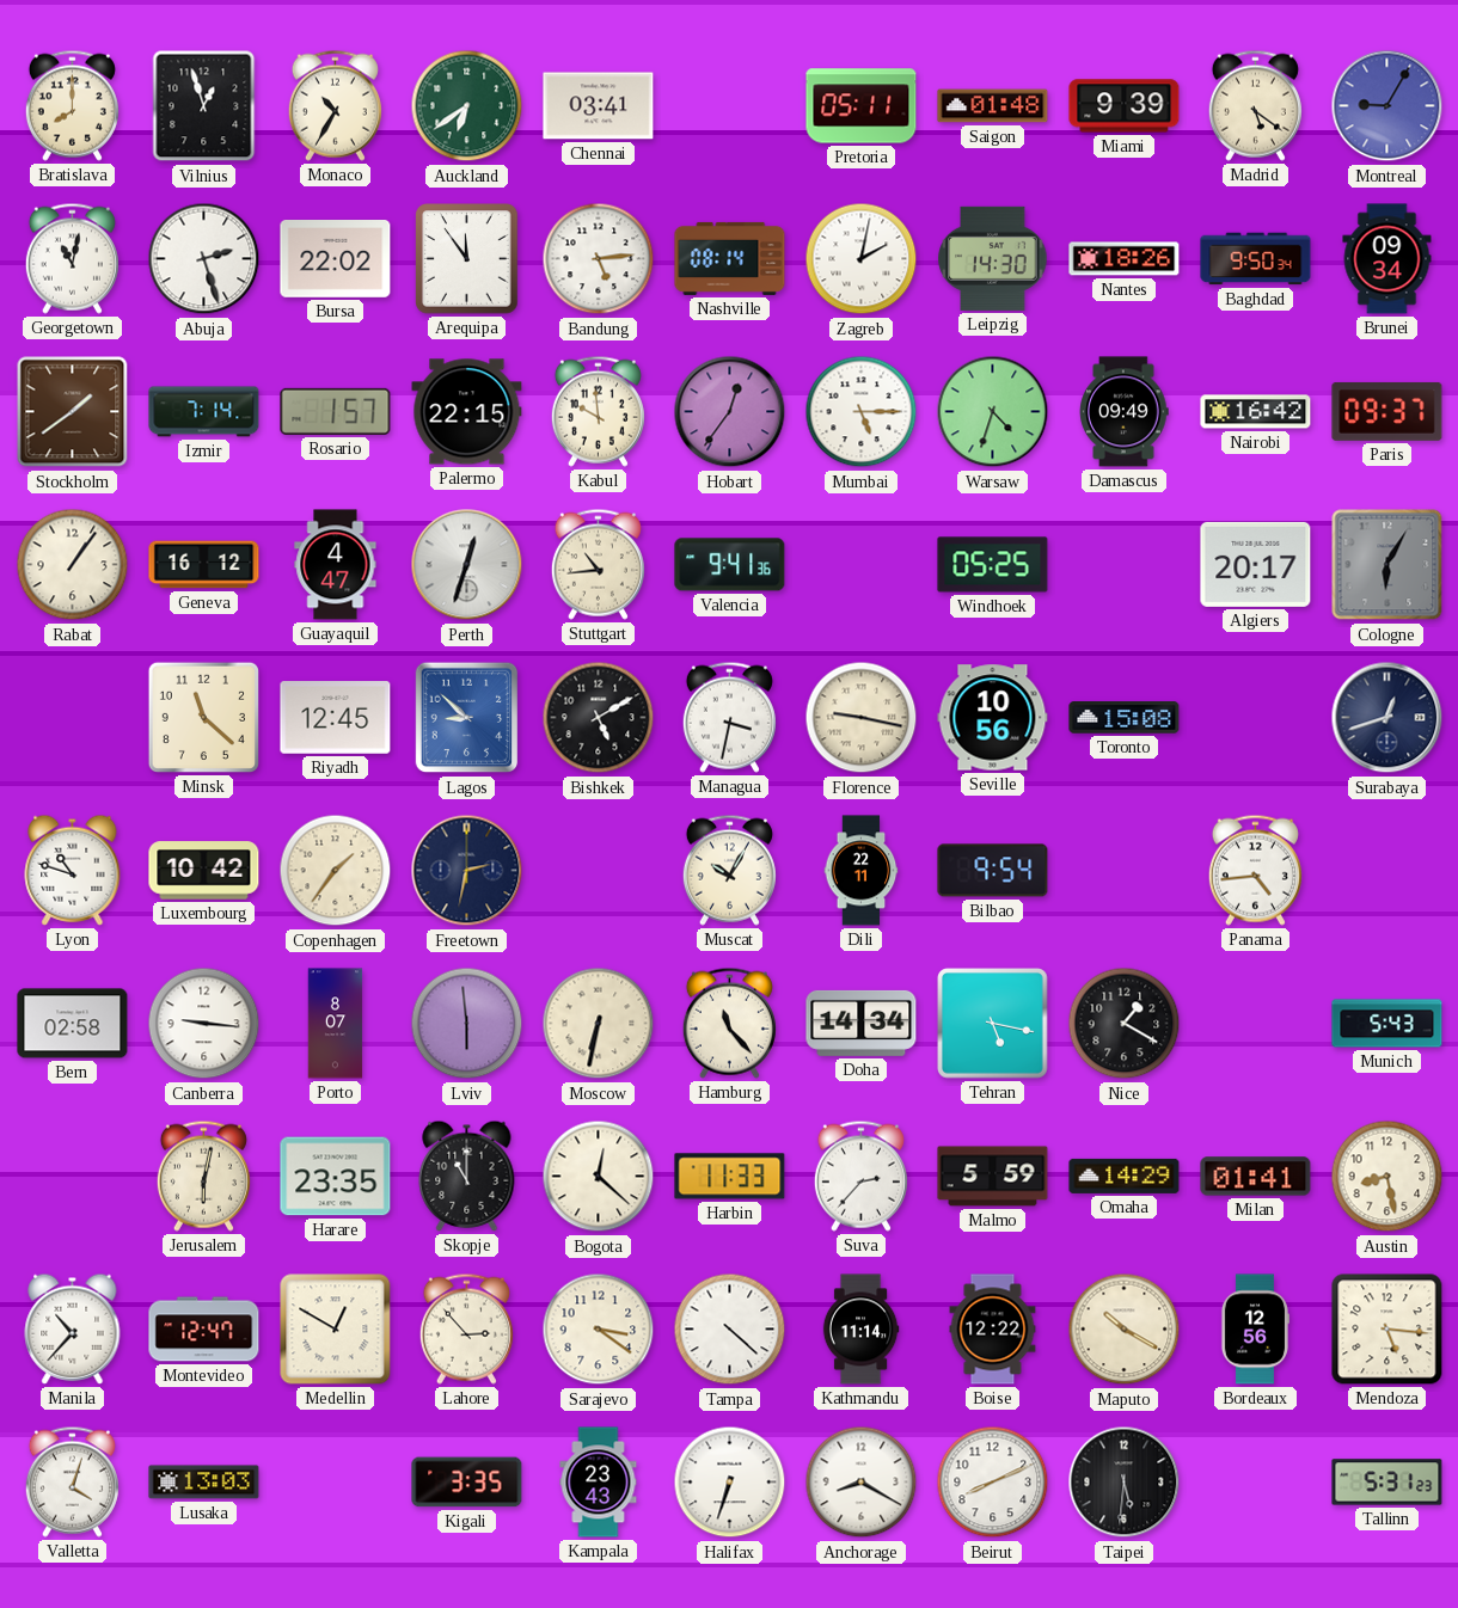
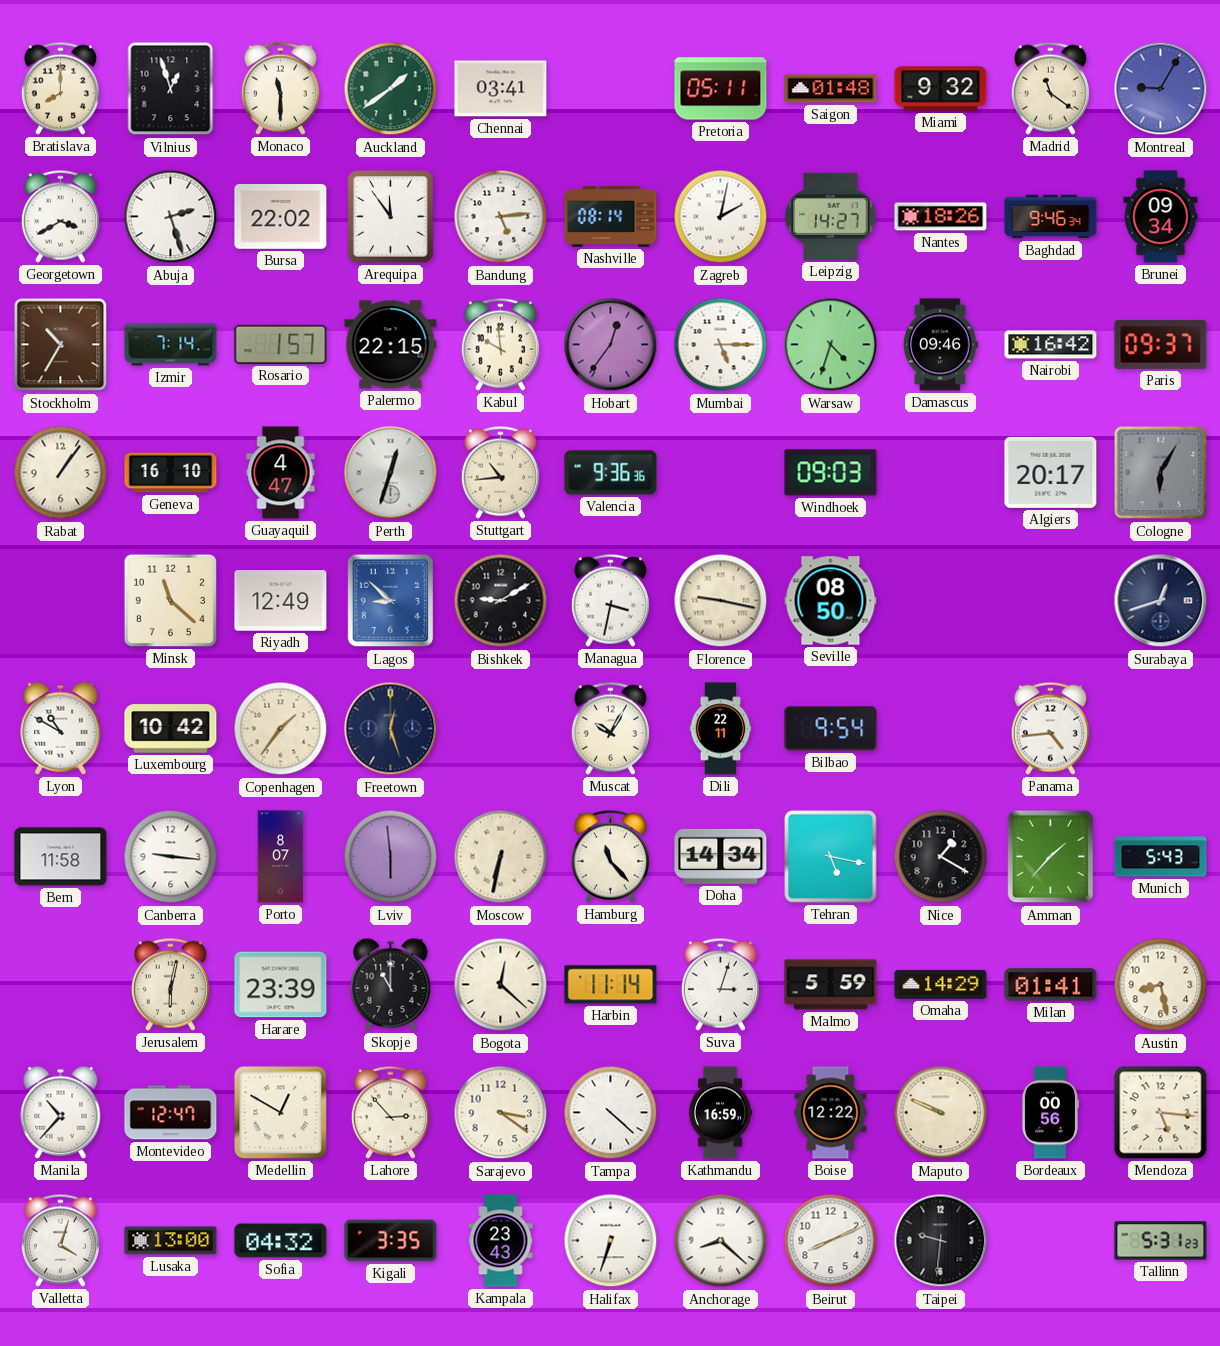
Monaco: 10:35 -> 11:30 (280, 88)
Auckland: 6:39 -> 1:39 (391, 89)
Miami: 9:39 -> 9:32 (941, 89)
Madrid: 5:21 -> 11:21 (1050, 88)
Georgetown: 11:02 -> 3:40 (60, 216)
Leipzig: 14:30 -> 14:27 (831, 216)
Baghdad: 9:50 -> 9:46 (1051, 217)
Stockholm: 1:39 -> 10:35 (61, 345)
Damascus: 09:49 -> 09:46 (941, 345)
Geneva: 16:12 -> 16:10 (171, 473)
Valencia: 9:41 -> 9:36 (611, 473)
Windhoek: 05:25 -> 09:03 (831, 473)
Riyadh: 12:45 -> 12:49 (281, 601)
Bishkek: 5:10 -> 9:10 (501, 601)
Seville: 10:56 -> 08:50 (831, 601)
Toronto: 15:08 -> none (1125, 718)
Lyon: 10:48 -> 10:50 (61, 728)
Freetown: 2:32 -> 12:27 (391, 729)
Bern: 02:58 -> 11:58 (61, 857)
Amman: none -> 1:37 (1051, 857)
Harare: 23:35 -> 23:39 (281, 985)
Harbin: 11:33 -> 11:14 (611, 985)
Suva: 2:37 -> 3:03 (720, 984)
Kathmandu: 11:14 -> 16:59 (720, 1113)
Maputo: 10:20 -> 9:49 (941, 1113)
Bordeaux: 12:56 -> 00:56 (1049, 1113)
Lusaka: 13:03 -> 13:00 (171, 1241)
Sofia: none -> 04:32 (281, 1241)
Anchorage: 8:20 -> 8:22 (721, 1241)
Taipei: 5:31 -> 9:31 (941, 1241)
